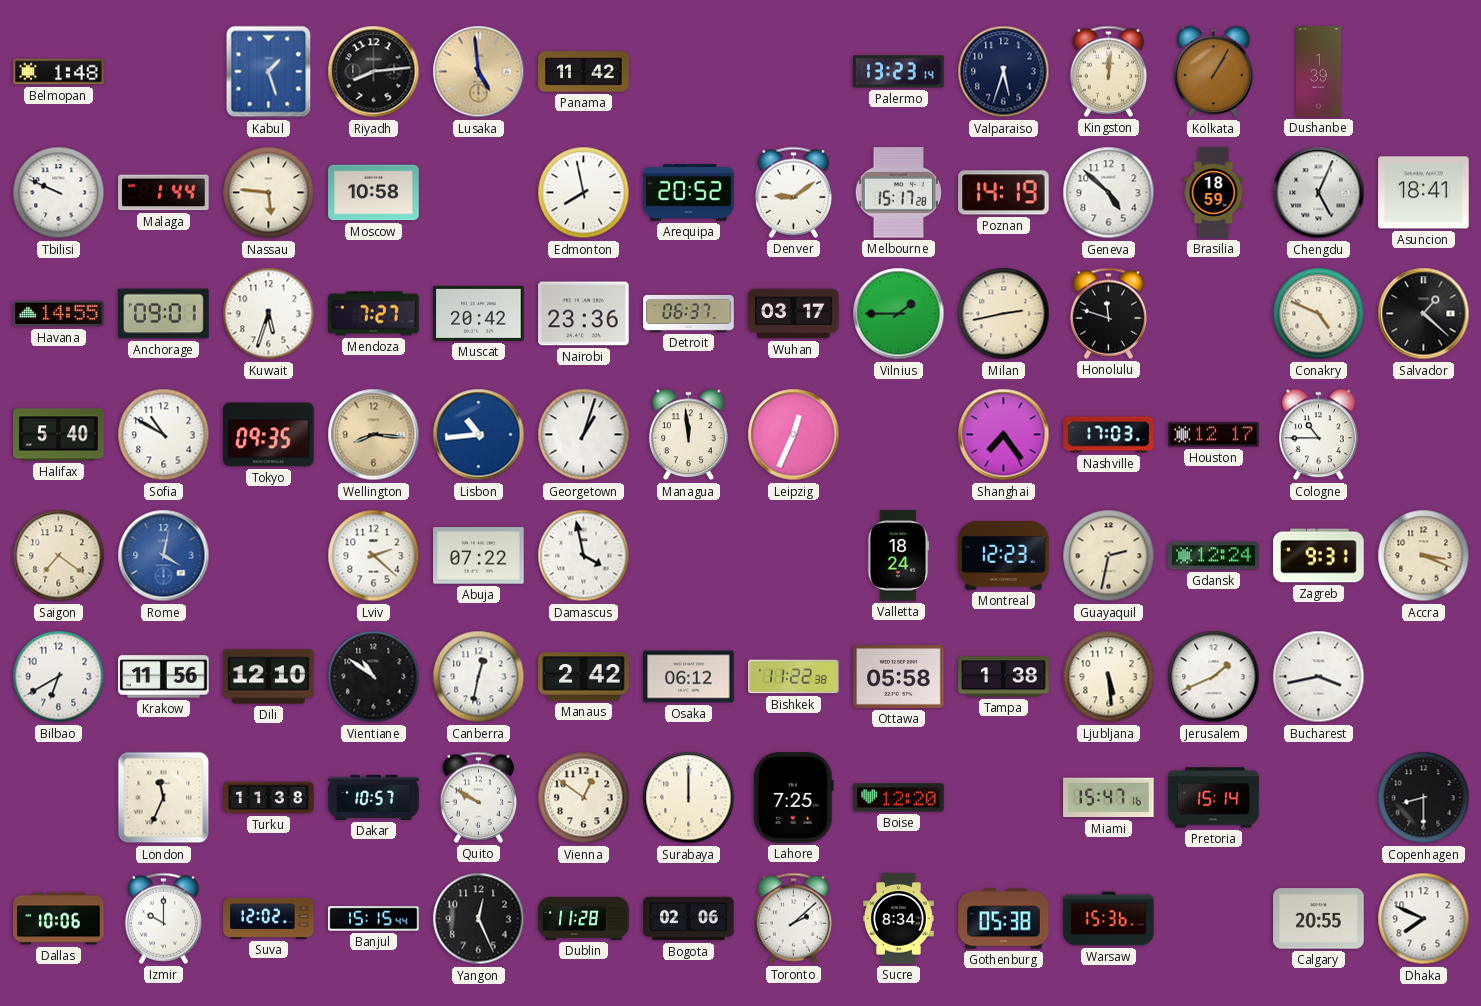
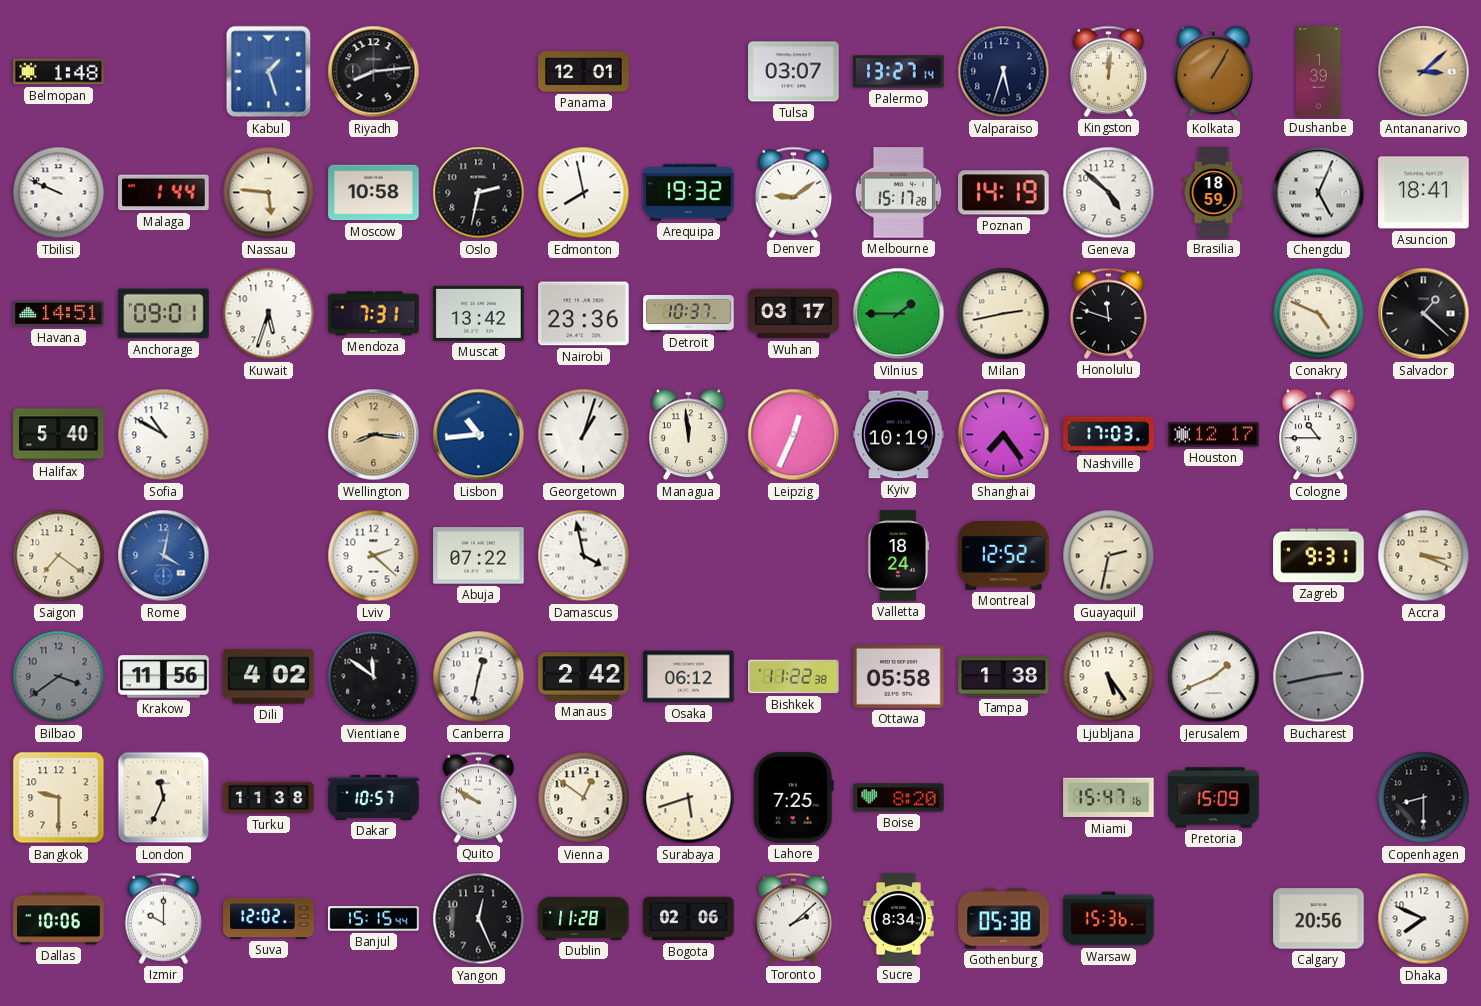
Lusaka: 4:59 -> none (479, 72)
Panama: 11:42 -> 12:01 (584, 72)
Tulsa: none -> 03:07 (794, 72)
Palermo: 13:23 -> 13:27 (899, 72)
Antananarivo: none -> 3:08 (1424, 72)
Oslo: none -> 2:32 (479, 193)
Arequipa: 20:52 -> 19:32 (689, 193)
Havana: 14:55 -> 14:51 (59, 314)
Mendoza: 7:27 -> 7:31 (374, 314)
Muscat: 20:42 -> 13:42 (479, 313)
Detroit: 06:37 -> 10:37 (689, 313)
Tokyo: 09:35 -> none (269, 435)
Kyiv: none -> 10:19 (899, 435)
Montreal: 12:23 -> 12:52 (1004, 555)
Gdansk: 12:24 -> none (1214, 556)
Bilbao: 6:40 -> 3:39 (59, 677)
Bilbao dial: white -> grey (59, 677)
Dili: 12:10 -> 4:02 (269, 677)
Vientiane: 10:51 -> 11:51 (374, 677)
Ljubljana: 5:29 -> 5:24 (1109, 677)
Bucharest: 3:43 -> 2:43 (1319, 677)
Bucharest dial: white -> grey (1319, 677)
Bangkok: none -> 9:30 (59, 798)
Surabaya: 12:00 -> 5:42 (689, 798)
Boise: 12:20 -> 8:20 (899, 798)
Pretoria: 15:14 -> 15:09 (1214, 798)
Calgary: 20:55 -> 20:56 (1319, 919)
